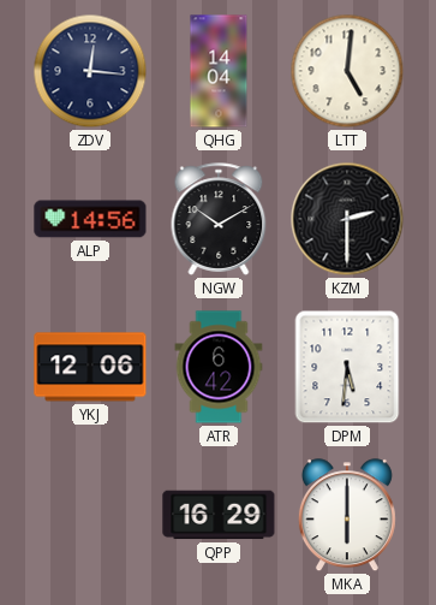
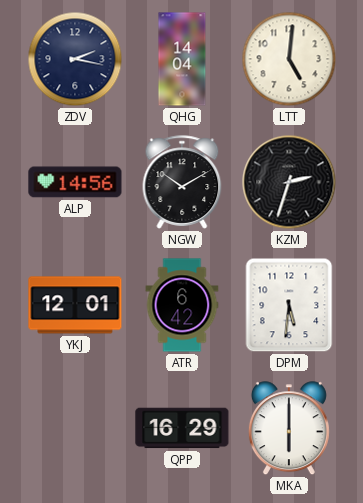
ZDV: 12:16 -> 2:17 (75, 59)
KZM: 2:30 -> 2:33 (289, 182)
YKJ: 12:06 -> 12:01 (75, 305)
